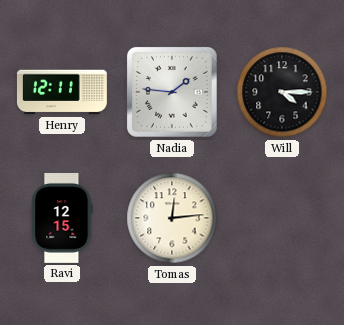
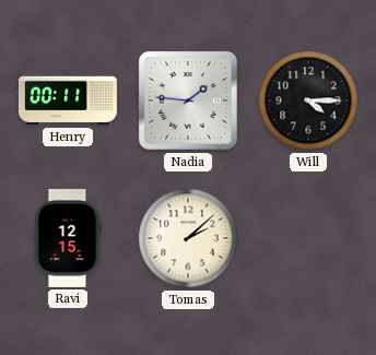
Henry: 12:11 -> 00:11 (68, 100)
Tomas: 12:14 -> 2:08 (188, 238)
